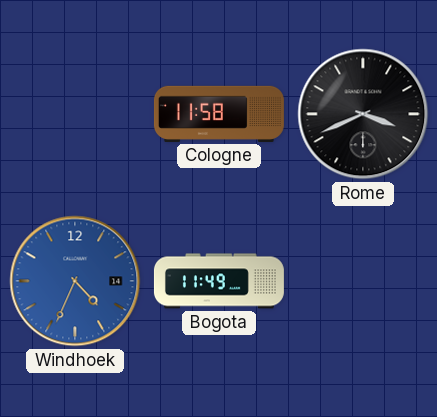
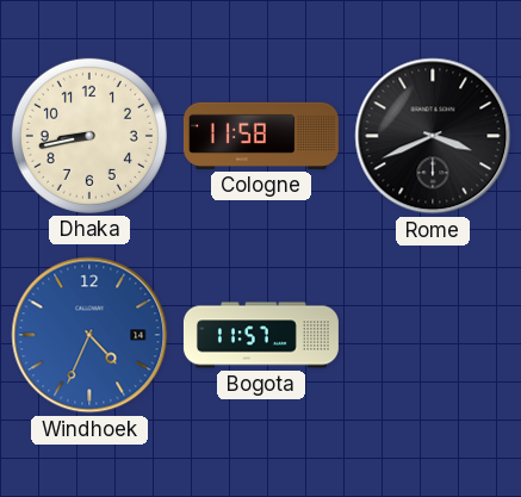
Dhaka: none -> 8:43 (89, 136)
Bogota: 11:49 -> 11:57 (261, 335)
